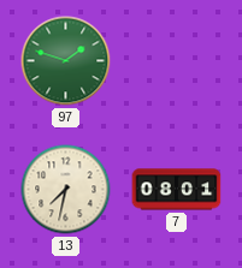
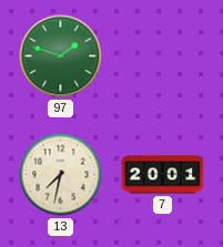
7: 08:01 -> 20:01 (163, 175)
